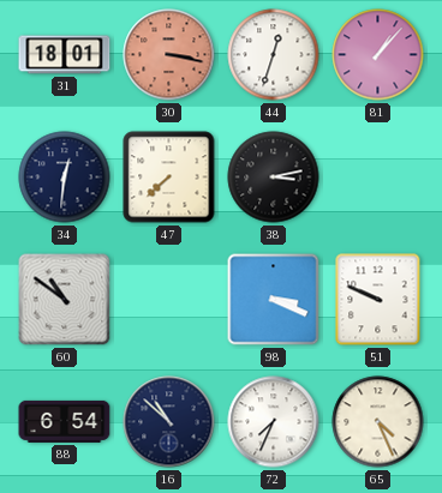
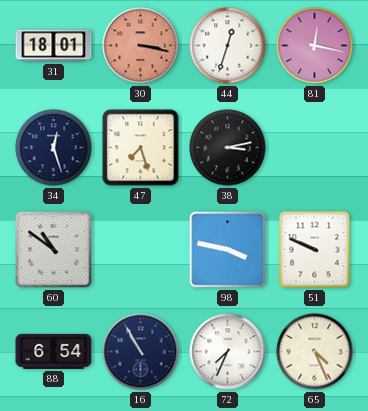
81: 1:07 -> 12:17 (315, 46)
34: 12:31 -> 12:27 (54, 148)
47: 7:38 -> 7:27 (141, 148)
98: 3:19 -> 3:47 (228, 250)
16: 10:52 -> 10:55 (141, 352)
